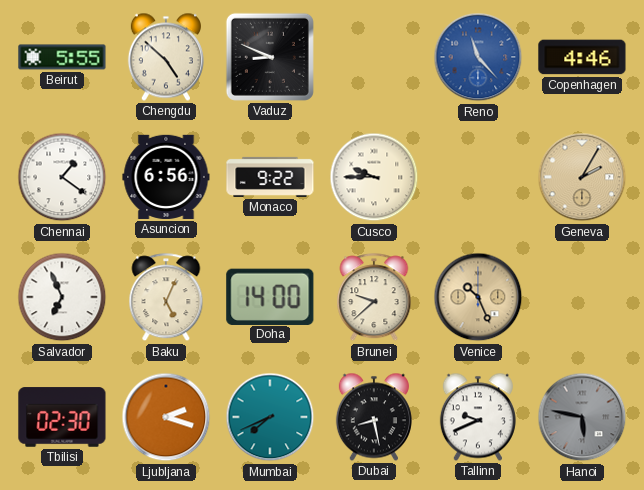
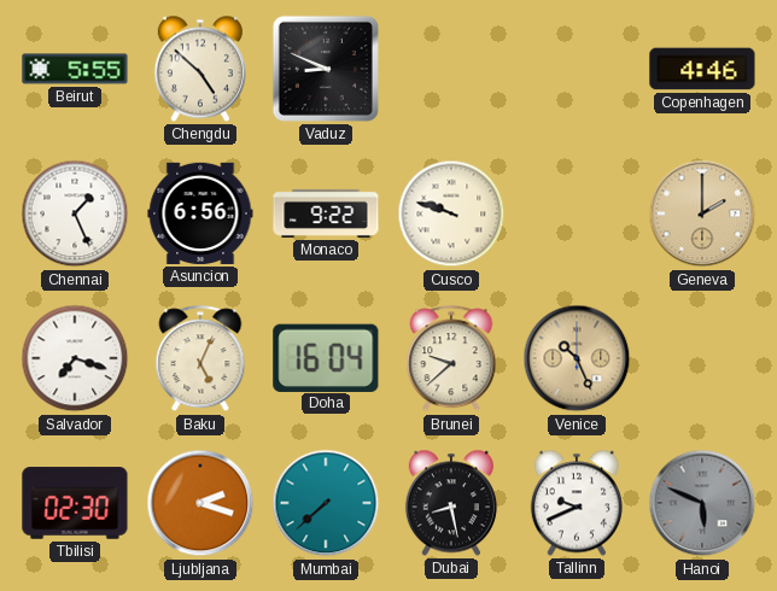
Reno: 11:23 -> none (478, 57)
Chennai: 1:21 -> 1:26 (75, 213)
Cusco: 9:45 -> 9:48 (451, 213)
Geneva: 2:05 -> 2:00 (702, 213)
Salvador: 6:56 -> 7:18 (75, 358)
Doha: 14:00 -> 16:04 (326, 357)
Mumbai: 7:41 -> 7:38 (326, 503)
Hanoi: 5:47 -> 5:49 (702, 503)
